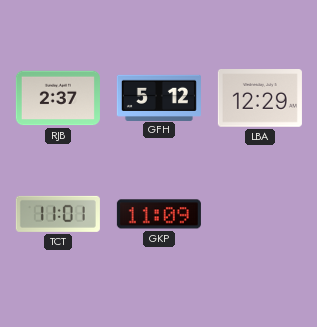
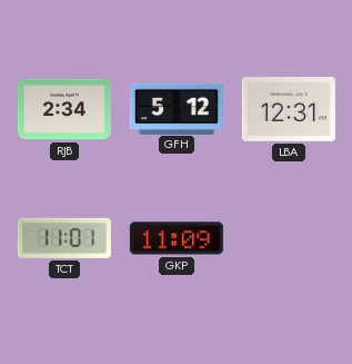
RJB: 2:37 -> 2:34 (64, 109)
LBA: 12:29 -> 12:31 (289, 110)
